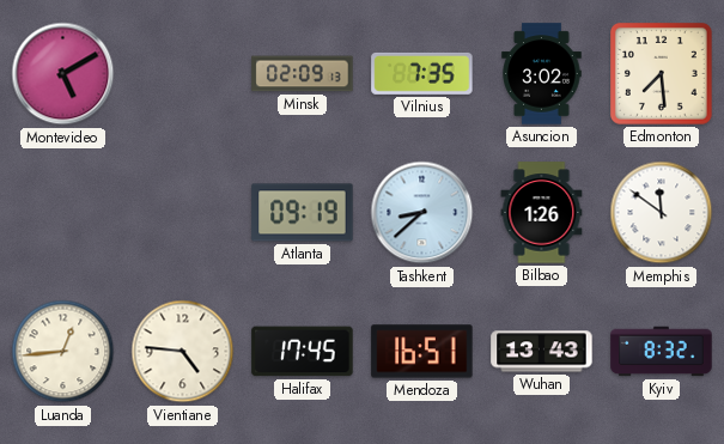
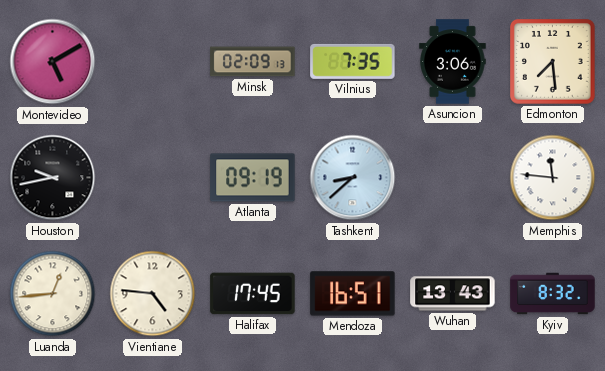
Asuncion: 3:02 -> 3:06 (453, 62)
Houston: none -> 9:43 (53, 178)
Bilbao: 1:26 -> none (542, 213)
Memphis: 11:51 -> 11:46 (553, 178)
